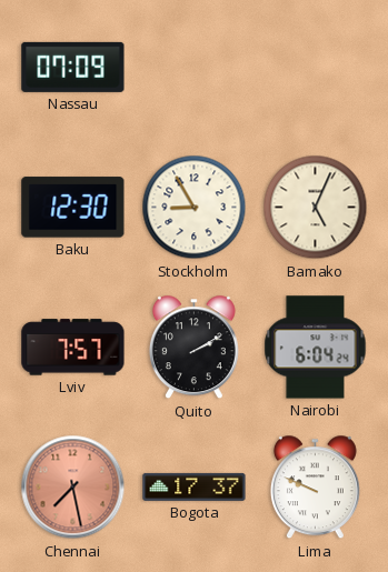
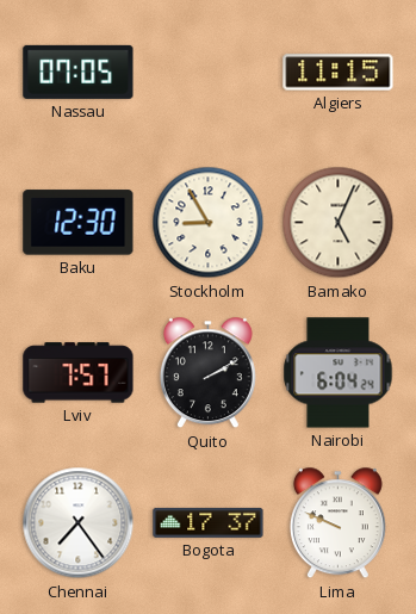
Nassau: 07:09 -> 07:05 (79, 72)
Algiers: none -> 11:15 (339, 73)
Chennai: 7:28 -> 7:24 (79, 523)
Chennai dial: salmon -> white (79, 523)
